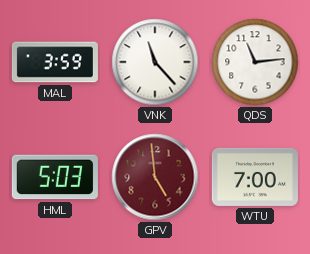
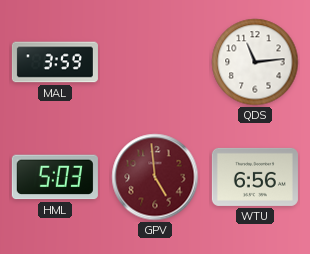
VNK: 11:23 -> none (155, 62)
WTU: 7:00 -> 6:56 (255, 177)
